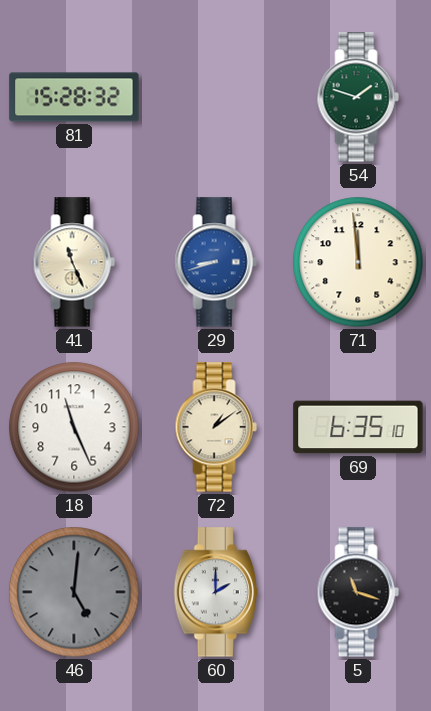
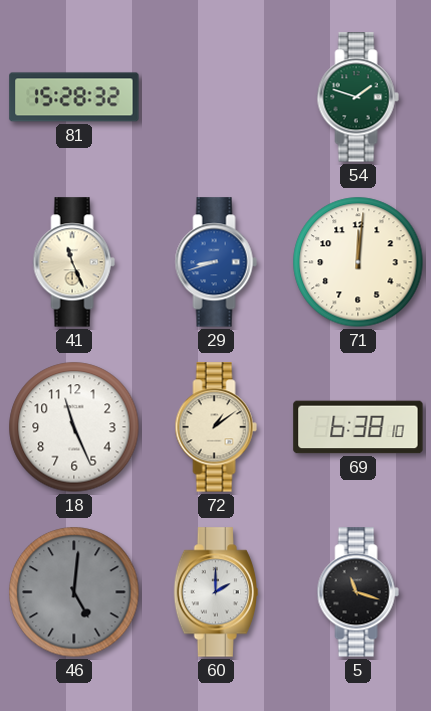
71: 11:59 -> 12:01 (358, 262)
69: 6:35 -> 6:38 (358, 427)
